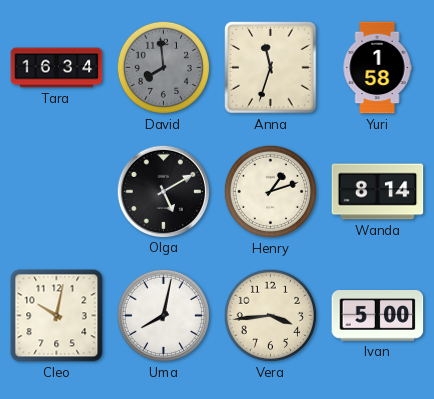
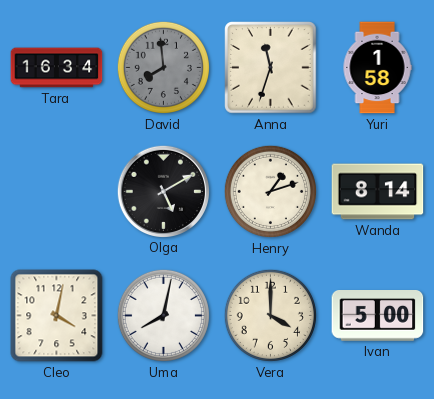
Cleo: 10:02 -> 4:02 (57, 316)
Vera: 3:44 -> 4:00 (270, 315)
